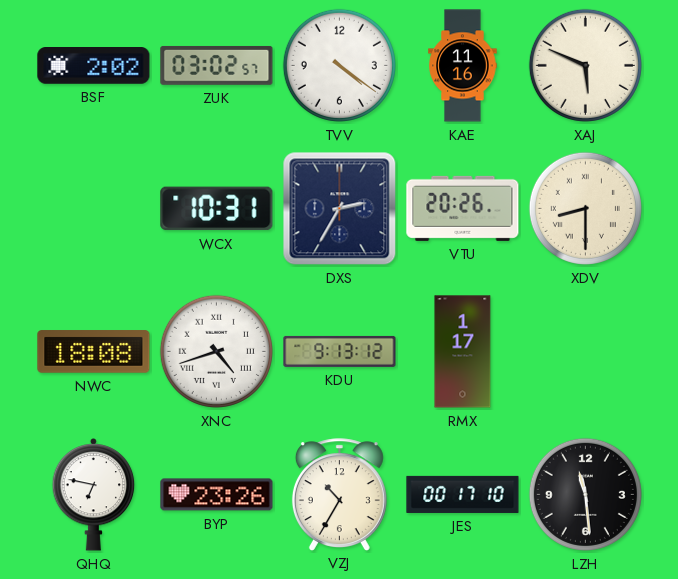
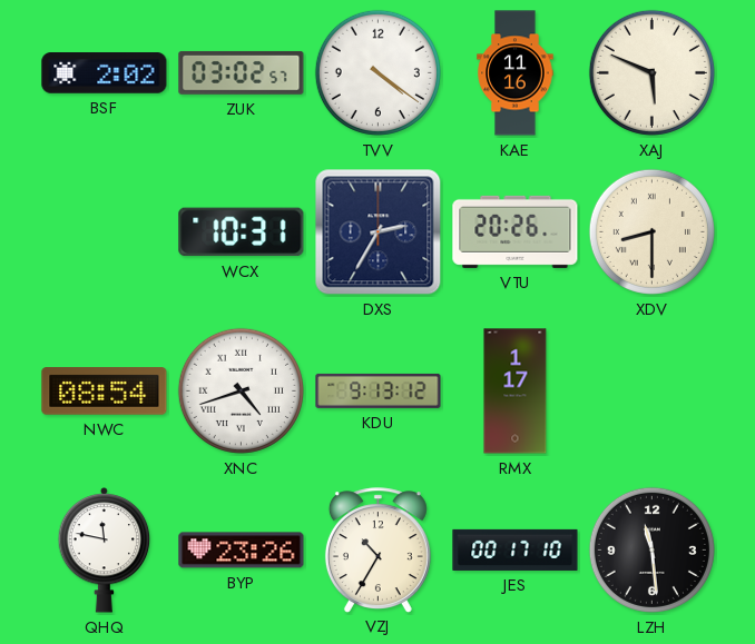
NWC: 18:08 -> 08:54 (105, 392)
QHQ: 6:47 -> 11:47 (105, 551)
